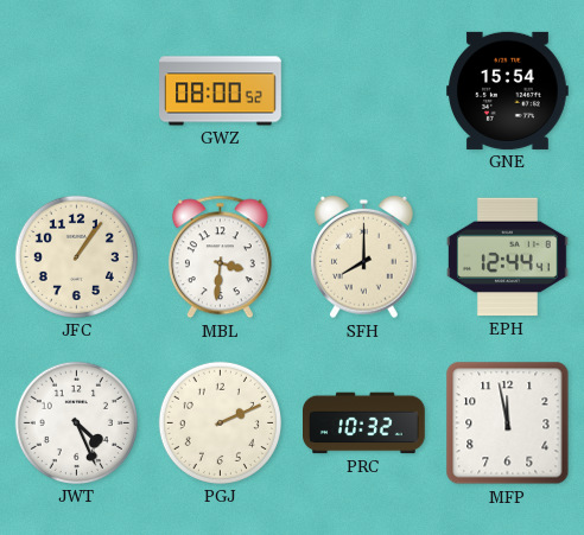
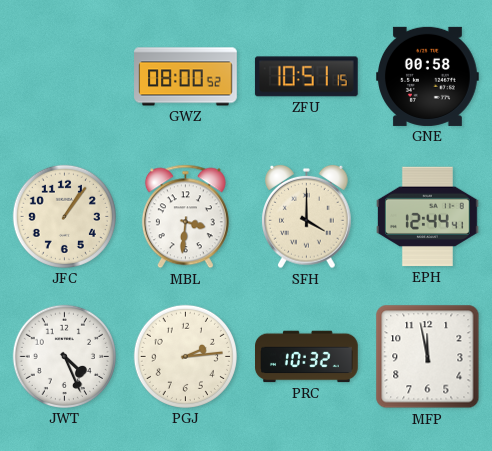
ZFU: none -> 10:51 (306, 77)
GNE: 15:54 -> 00:58 (428, 76)
SFH: 8:00 -> 4:00 (307, 217)
PGJ: 2:11 -> 2:14 (185, 356)
